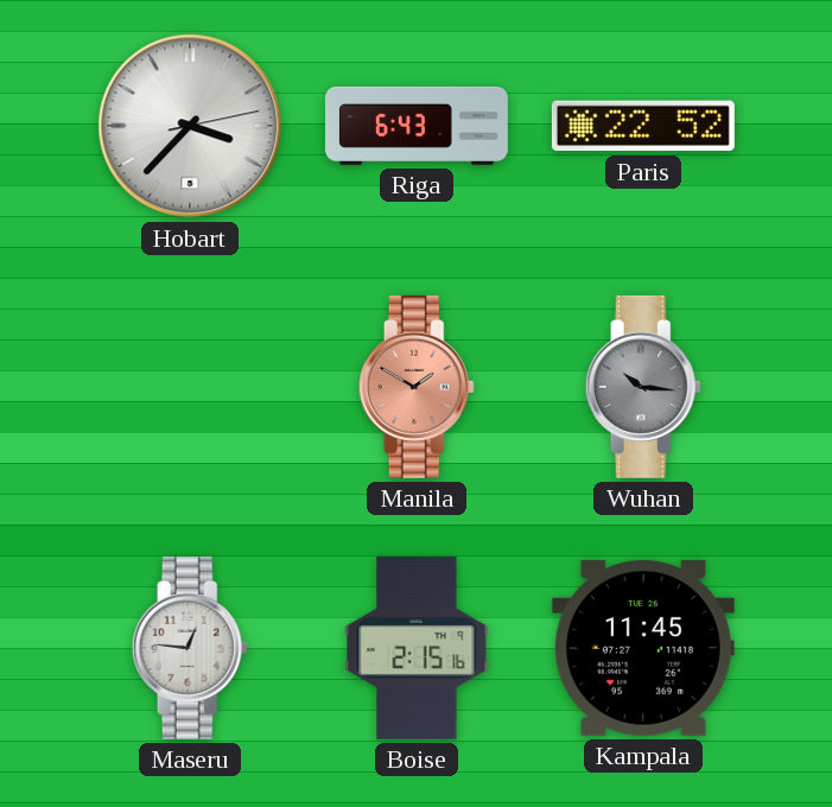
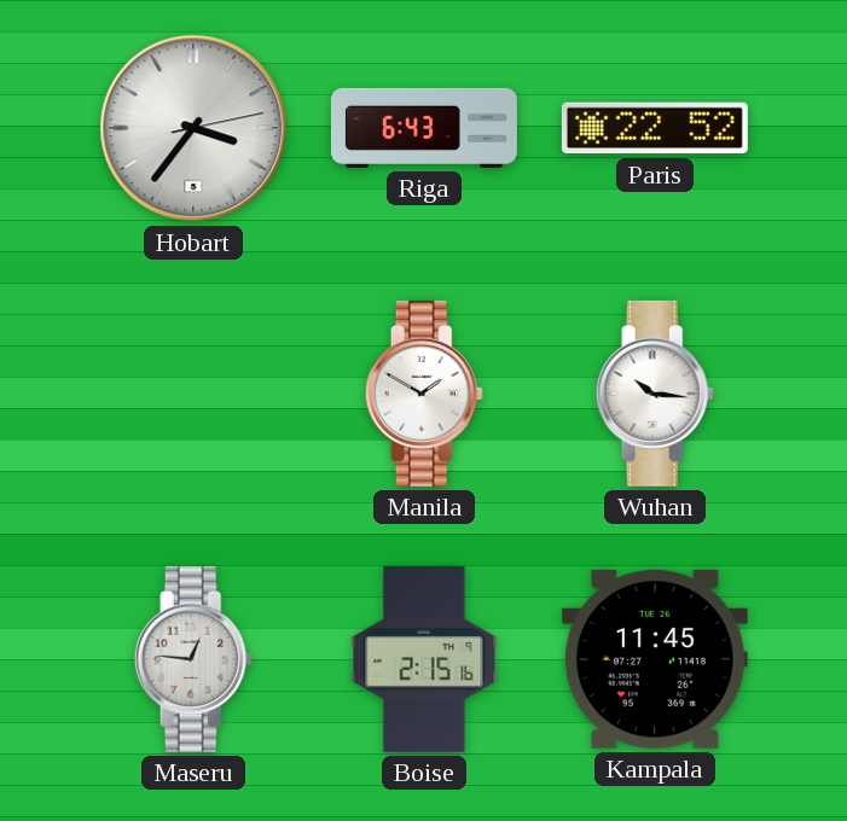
Hobart: 3:37 -> 3:36 (193, 128)
Manila dial: salmon -> white (424, 394)
Wuhan dial: grey -> white (655, 394)
